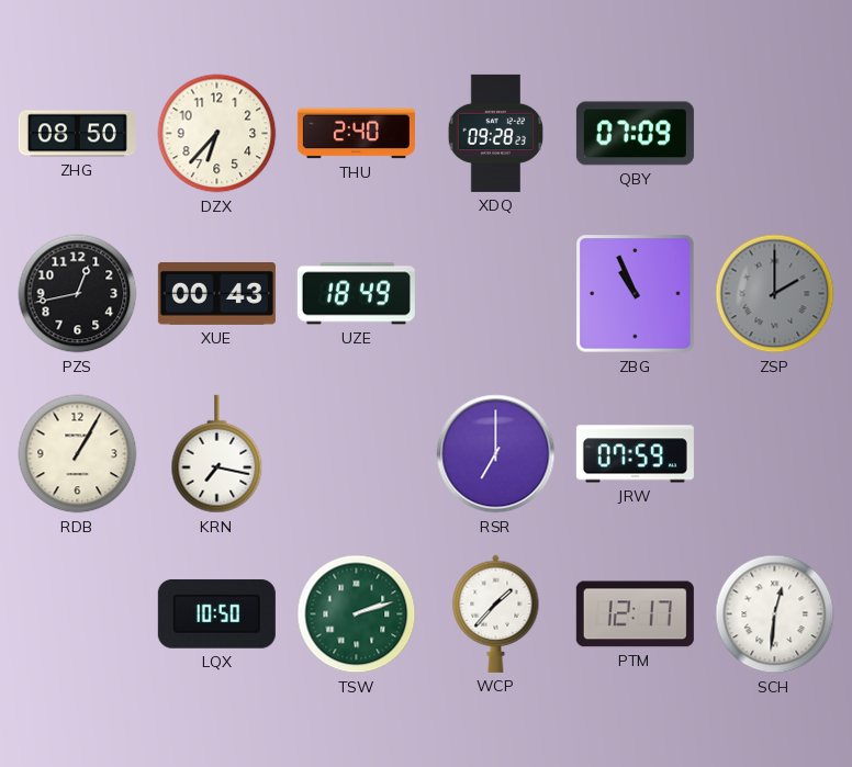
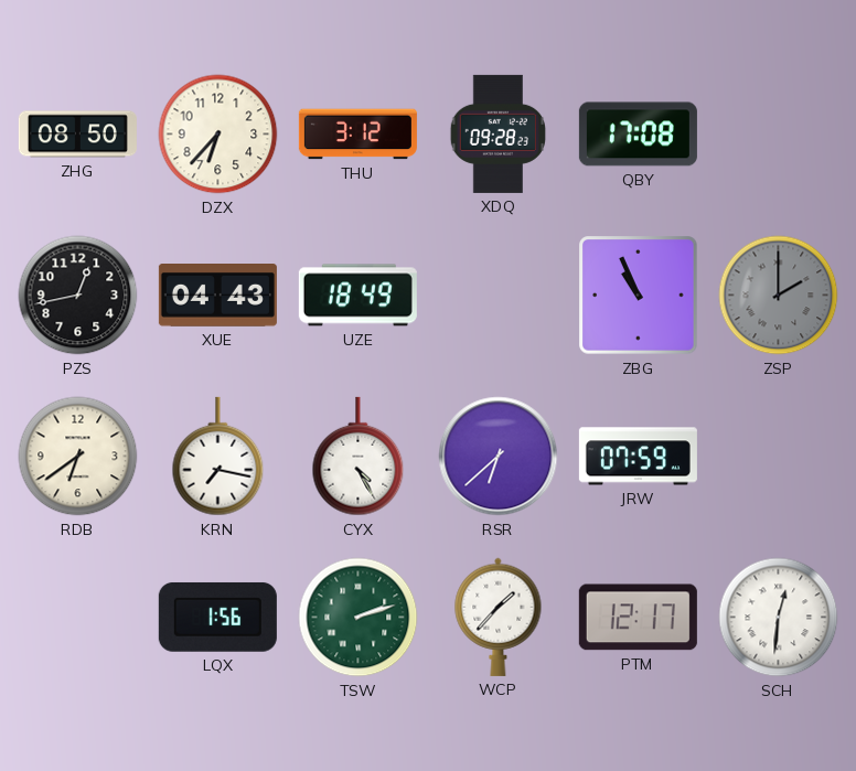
THU: 2:40 -> 3:12 (357, 135)
QBY: 07:09 -> 17:08 (638, 135)
XUE: 00:43 -> 04:43 (217, 296)
RDB: 1:05 -> 6:39 (78, 457)
CYX: none -> 4:25 (359, 457)
RSR: 7:00 -> 6:38 (499, 457)
LQX: 10:50 -> 1:56 (217, 617)
